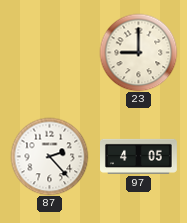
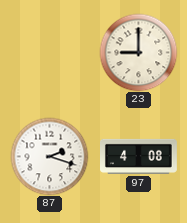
87: 2:23 -> 2:18 (49, 156)
97: 4:05 -> 4:08 (139, 156)
